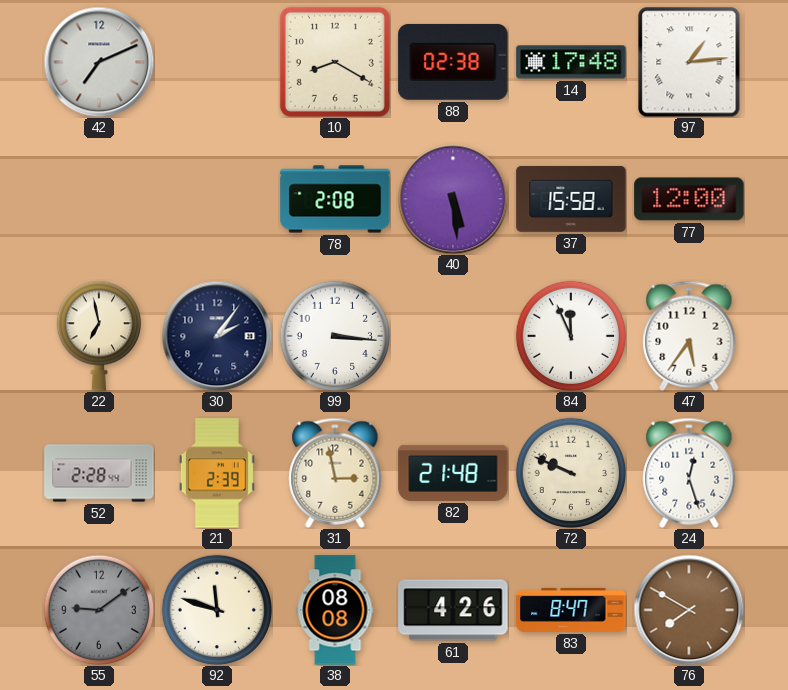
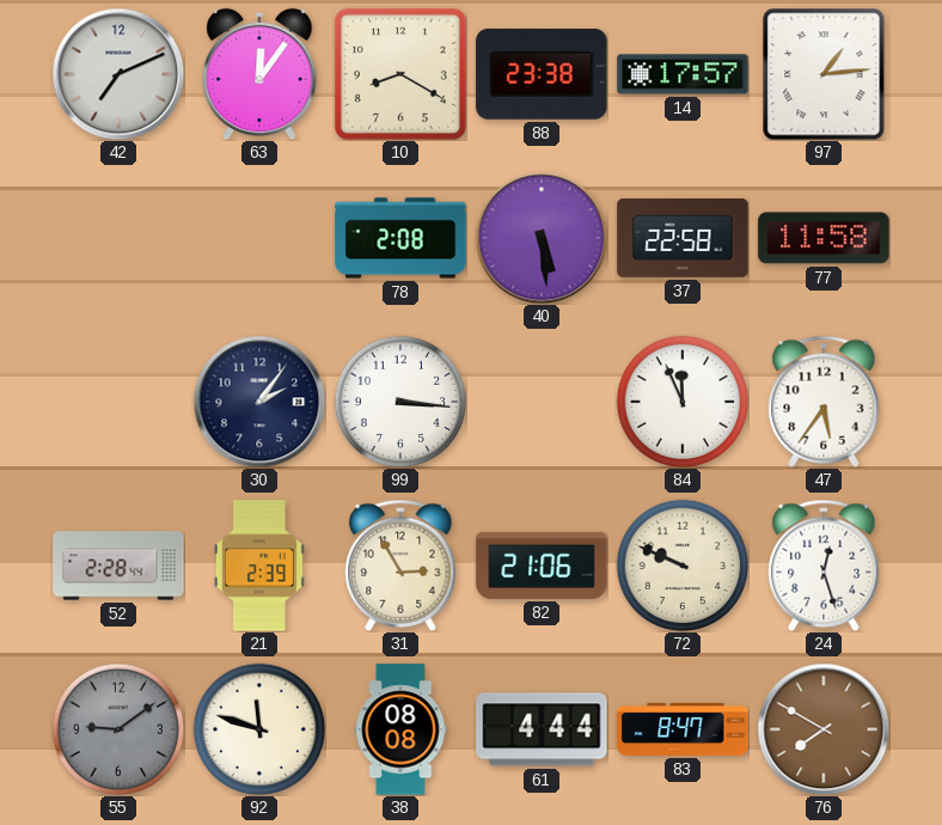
63: none -> 12:06 (259, 74)
88: 02:38 -> 23:38 (542, 74)
14: 17:48 -> 17:57 (683, 74)
37: 15:58 -> 22:58 (683, 238)
77: 12:00 -> 11:58 (824, 238)
22: 6:58 -> none (98, 336)
31: 2:58 -> 2:55 (400, 566)
82: 21:48 -> 21:06 (542, 566)
61: 4:26 -> 4:44 (542, 729)
